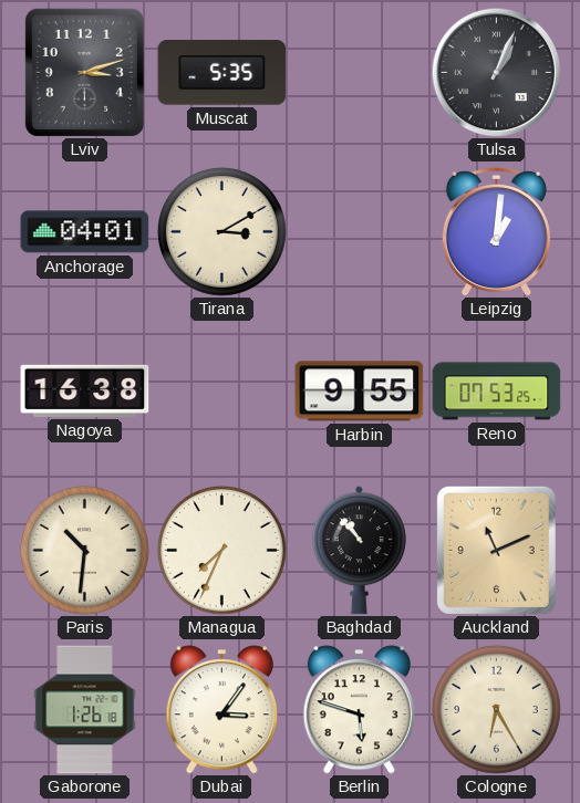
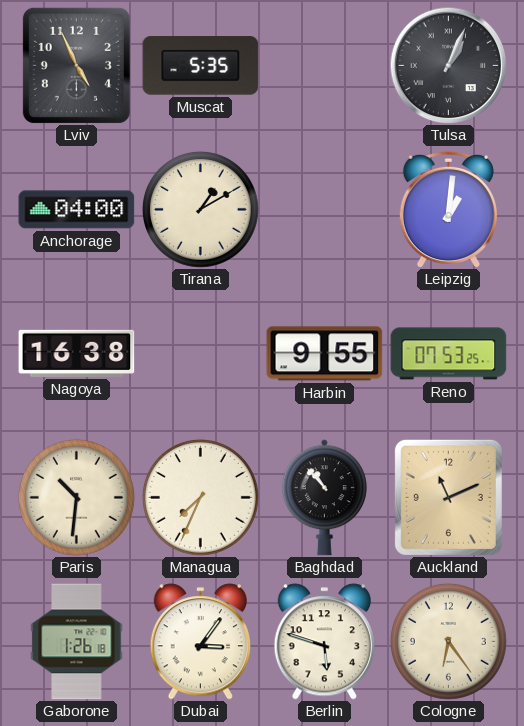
Lviv: 3:12 -> 4:56 (76, 65)
Anchorage: 04:01 -> 04:00 (77, 210)
Tirana: 3:10 -> 1:10 (200, 209)
Cologne: 6:25 -> 6:24 (448, 641)
